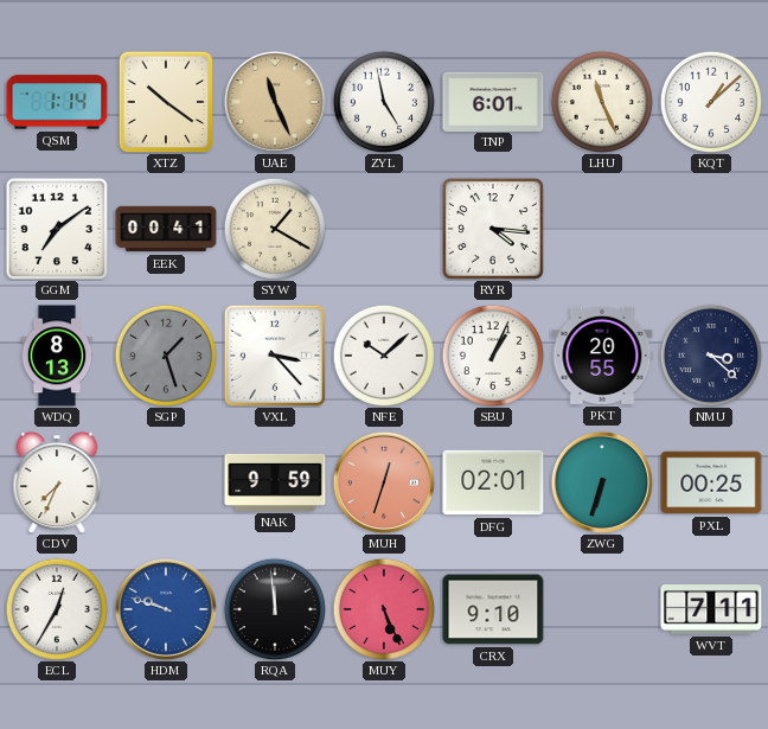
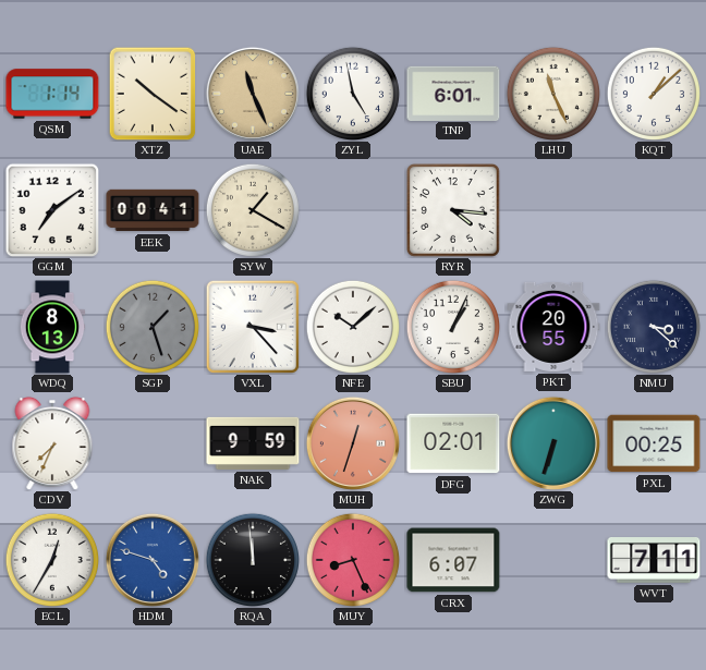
HDM: 9:48 -> 4:48 (153, 560)
MUY: 5:26 -> 8:26 (352, 559)
CRX: 9:10 -> 6:07 (453, 560)
